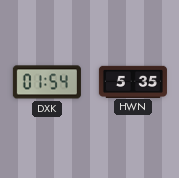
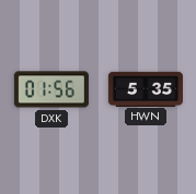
DXK: 01:54 -> 01:56 (51, 89)
